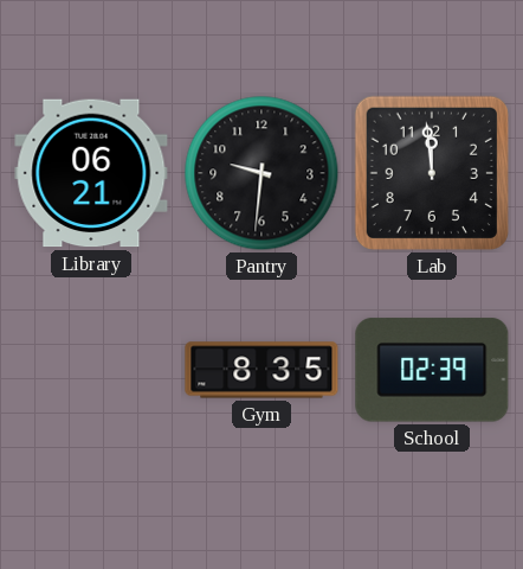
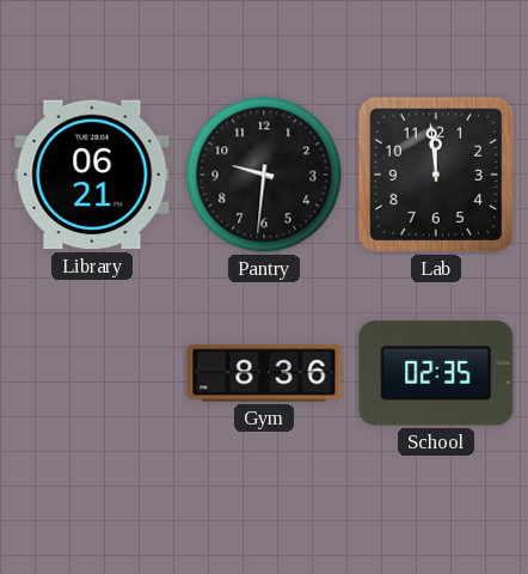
Gym: 8:35 -> 8:36 (264, 373)
School: 02:39 -> 02:35 (436, 373)
